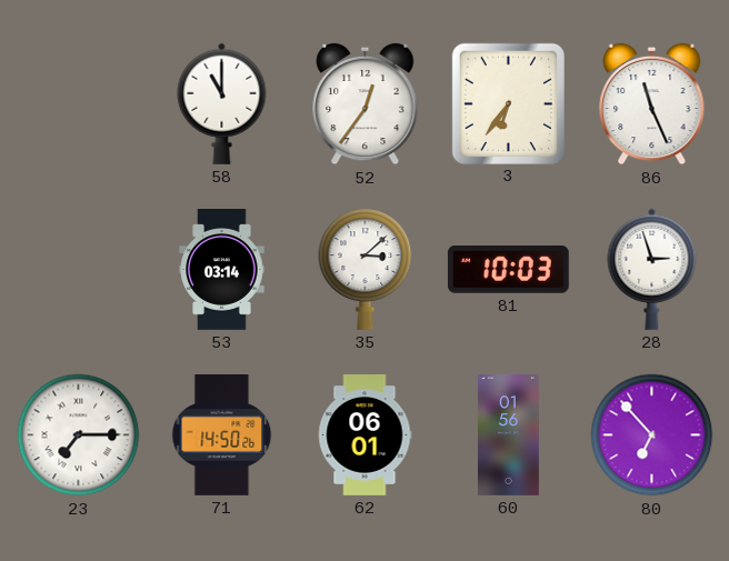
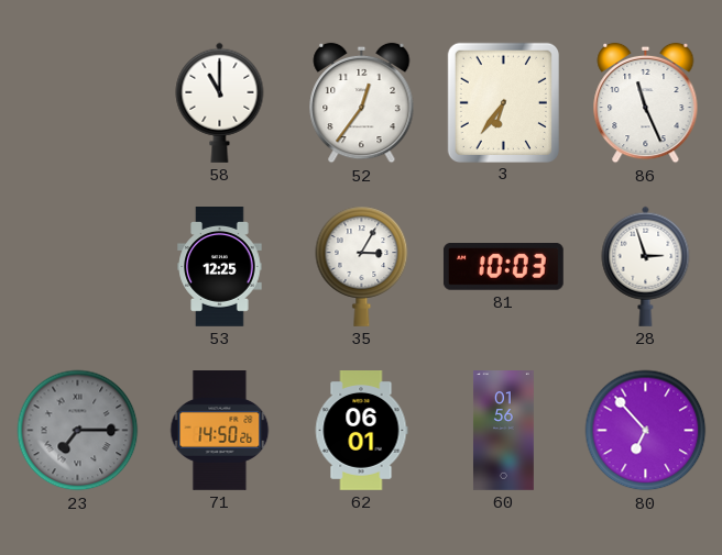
53: 03:14 -> 12:25 (220, 267)
35: 3:08 -> 3:05 (362, 266)
23 dial: white -> grey (78, 431)
